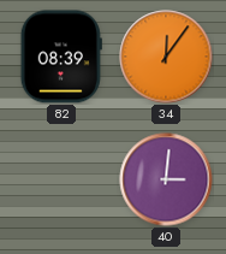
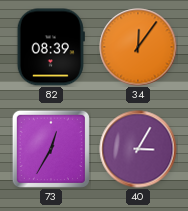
73: none -> 12:35 (51, 149)
40: 3:01 -> 3:05 (138, 149)
